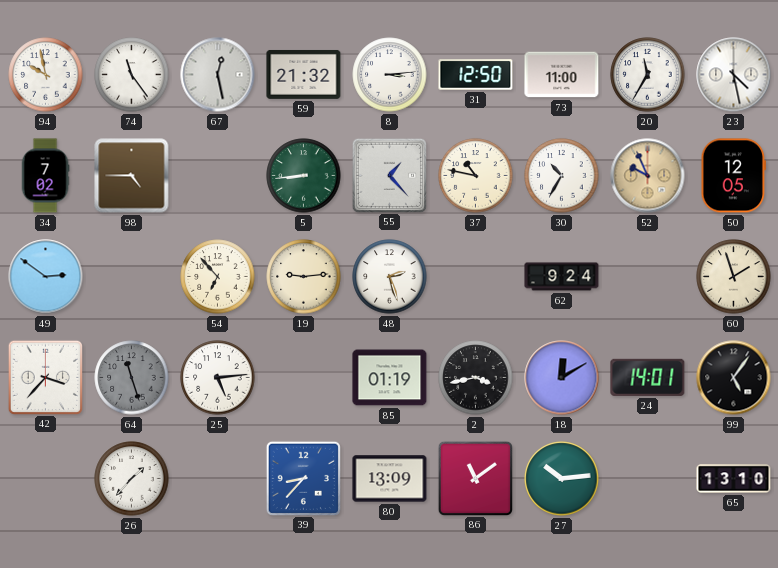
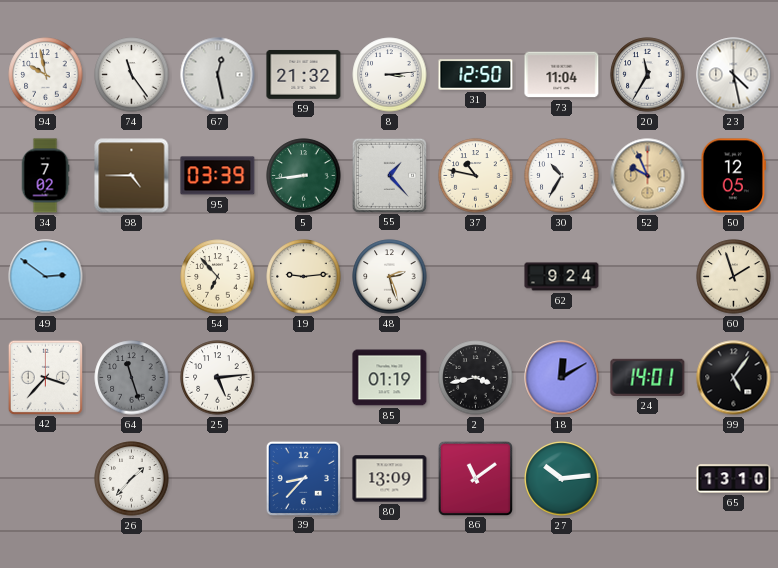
73: 11:00 -> 11:04 (562, 75)
95: none -> 03:39 (218, 176)
